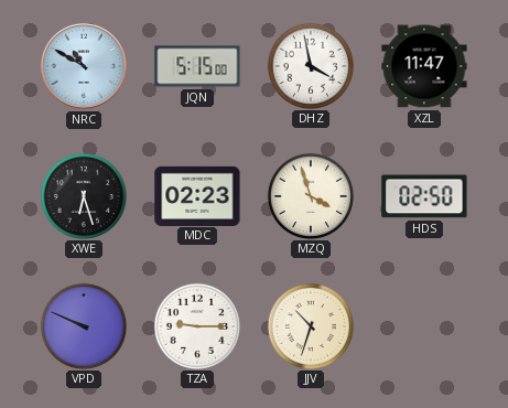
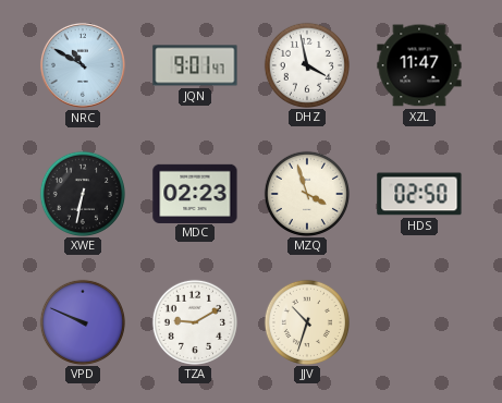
JQN: 5:15 -> 9:01 (195, 65)
XWE: 6:27 -> 6:32 (82, 193)
TZA: 9:15 -> 9:10 (194, 321)
